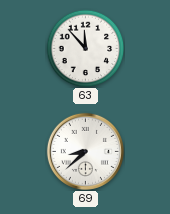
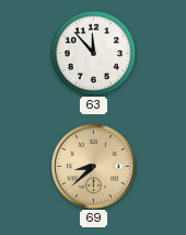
69 dial: white -> champagne (93, 166)
